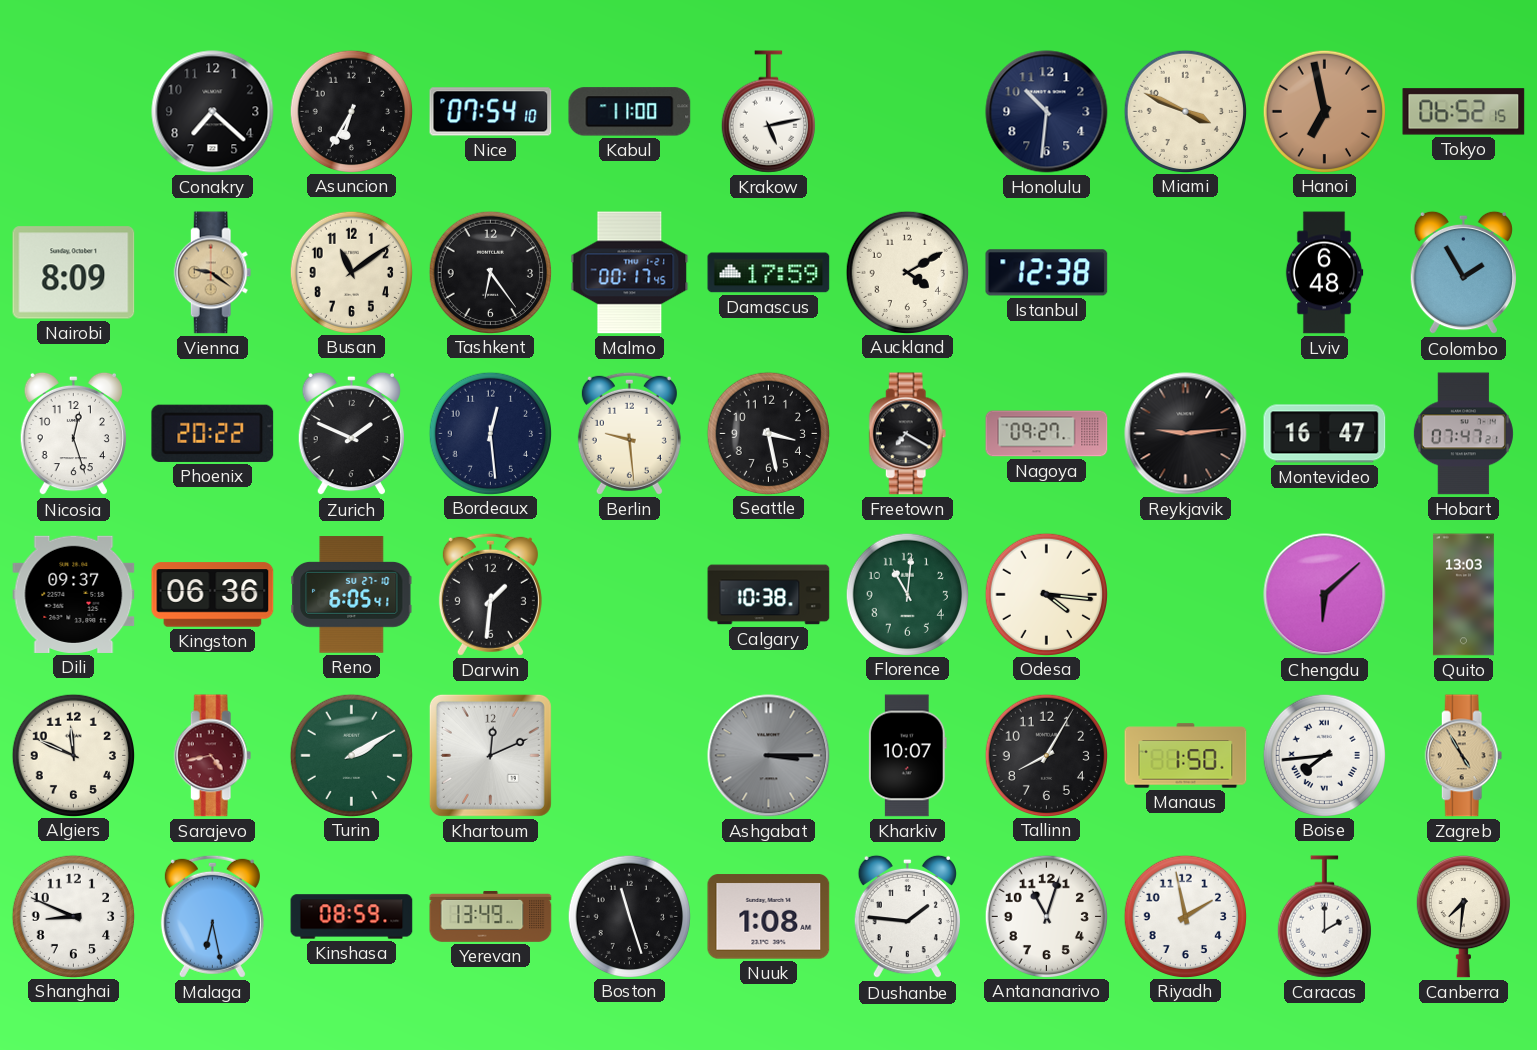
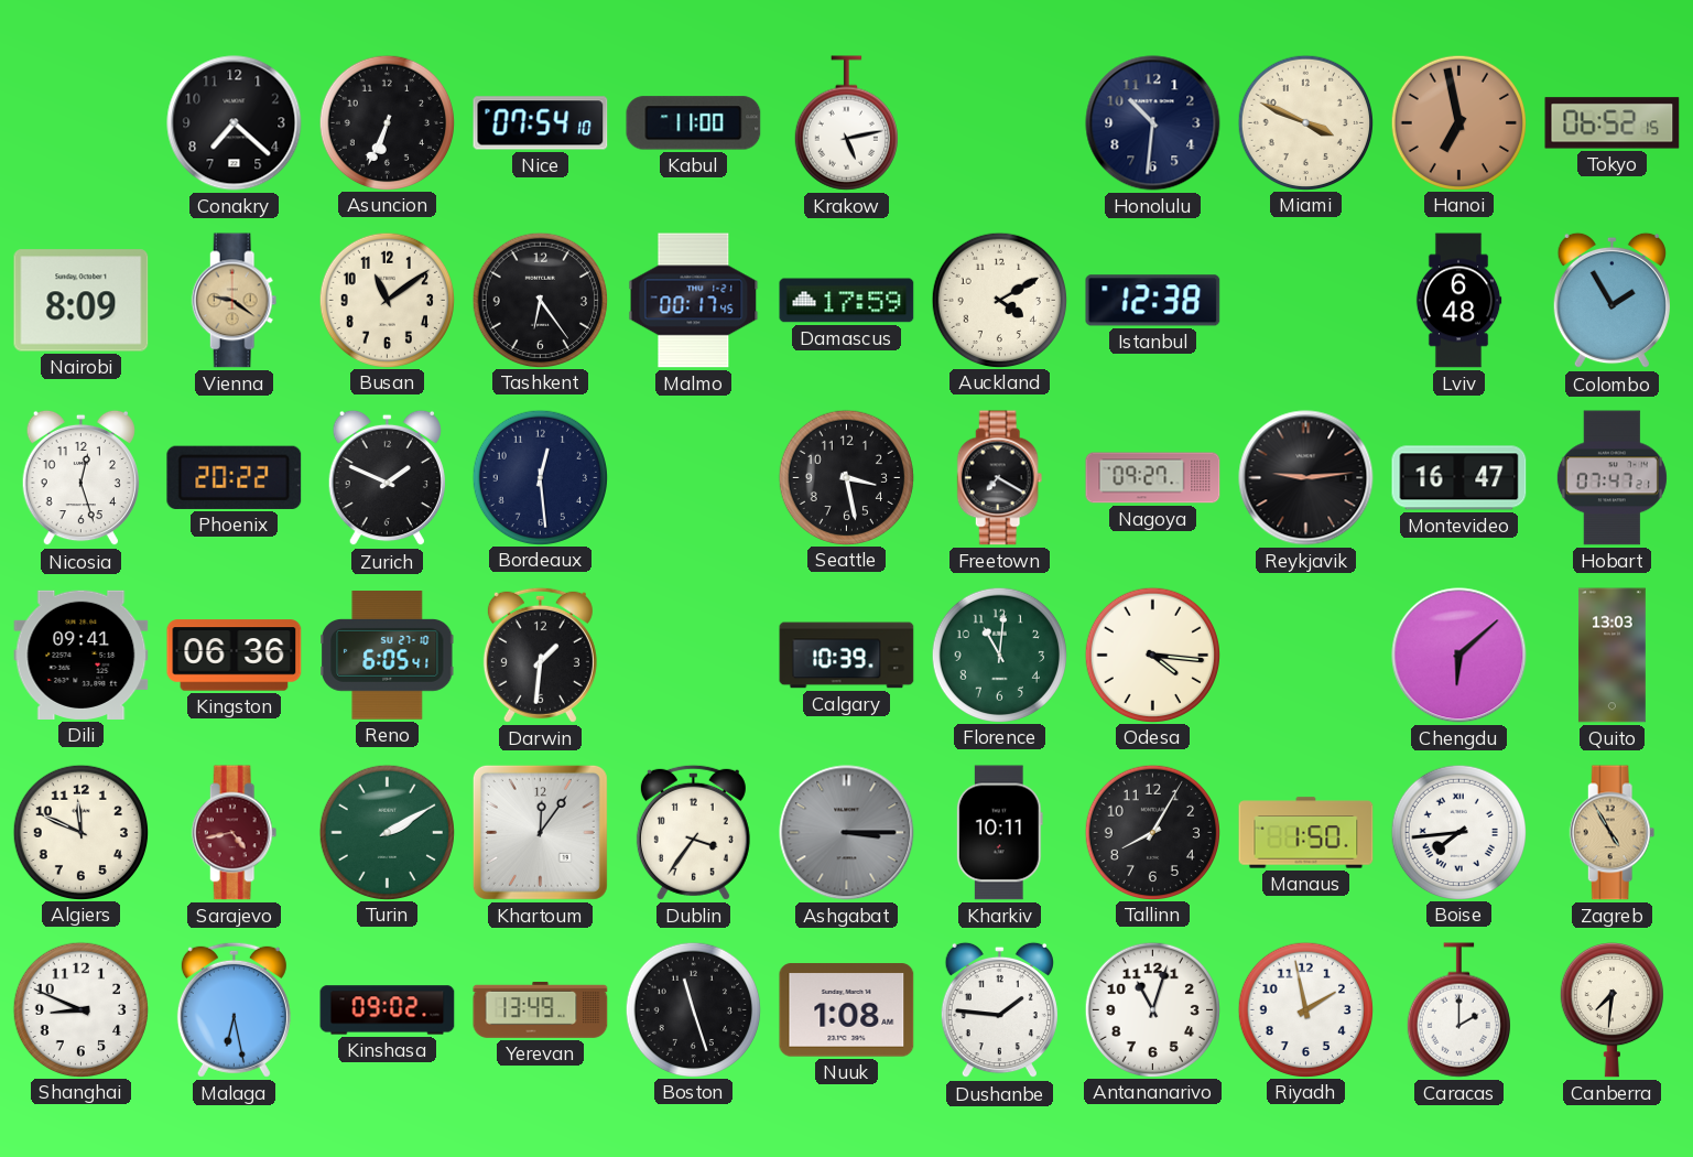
Asuncion: 6:35 -> 6:34 (387, 122)
Berlin: 9:29 -> none (629, 433)
Dili: 09:37 -> 09:41 (82, 655)
Calgary: 10:38 -> 10:39 (847, 656)
Khartoum: 12:11 -> 12:06 (540, 832)
Dublin: none -> 3:36 (693, 832)
Kharkiv: 10:07 -> 10:11 (999, 833)
Kinshasa: 08:59 -> 09:02 (388, 1010)
